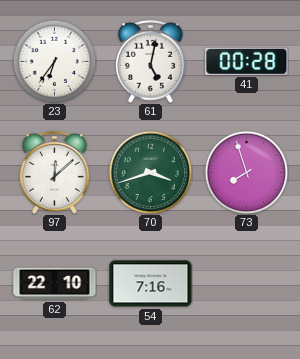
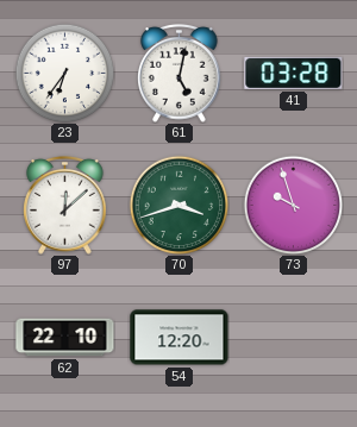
41: 00:28 -> 03:28 (294, 73)
73: 7:57 -> 9:57 (293, 205)
54: 7:16 -> 12:20 (180, 338)
